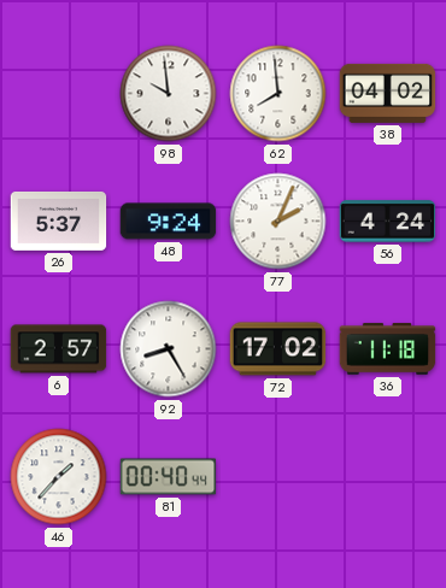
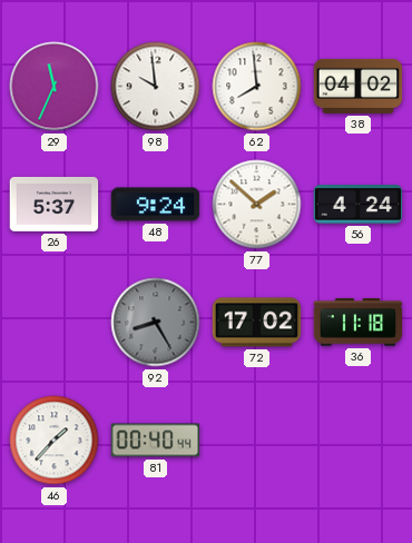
29: none -> 11:34 (55, 87)
77: 2:04 -> 1:52 (257, 205)
6: 2:57 -> none (59, 349)
92 dial: white -> grey (156, 323)
